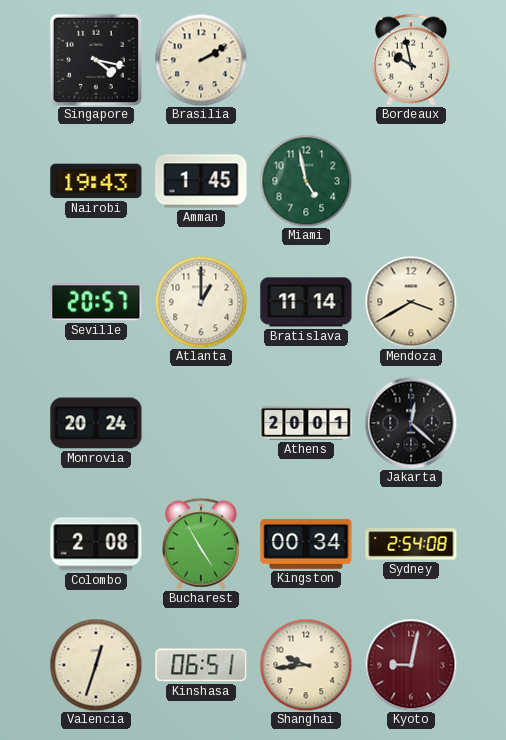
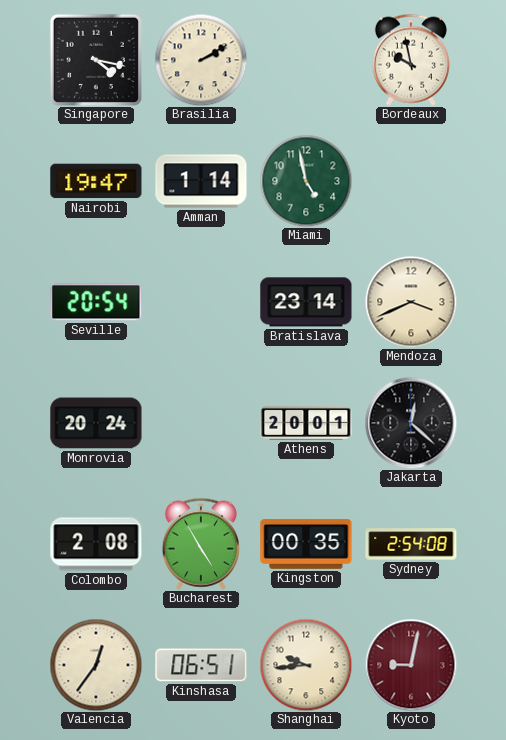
Nairobi: 19:43 -> 19:47 (96, 181)
Amman: 1:45 -> 1:14 (201, 181)
Seville: 20:57 -> 20:54 (96, 302)
Atlanta: 1:00 -> none (201, 302)
Bratislava: 11:14 -> 23:14 (306, 302)
Mendoza: 3:40 -> 3:41 (411, 302)
Kingston: 00:34 -> 00:35 (306, 544)
Valencia: 12:33 -> 12:36 (96, 665)
